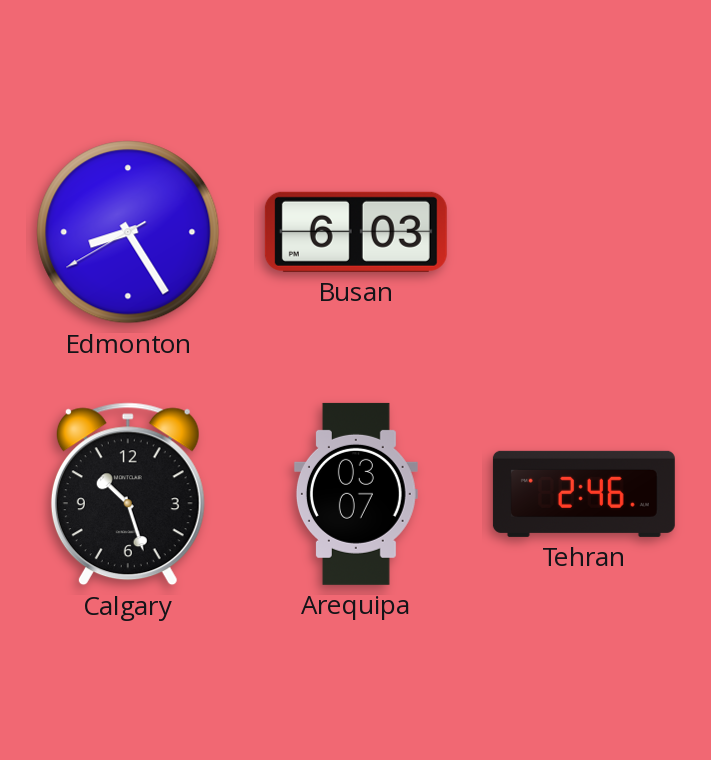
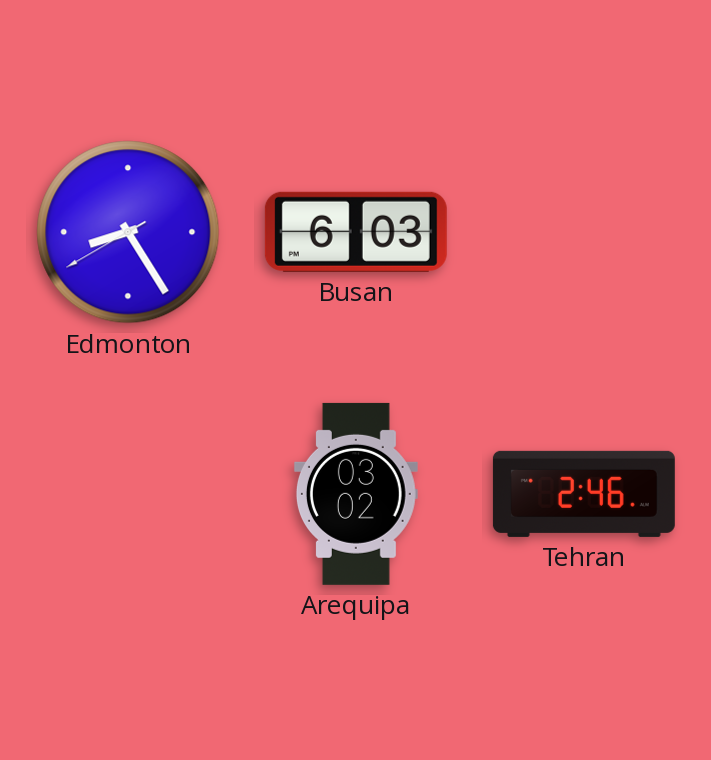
Calgary: 10:27 -> none (128, 494)
Arequipa: 03:07 -> 03:02 (356, 494)
